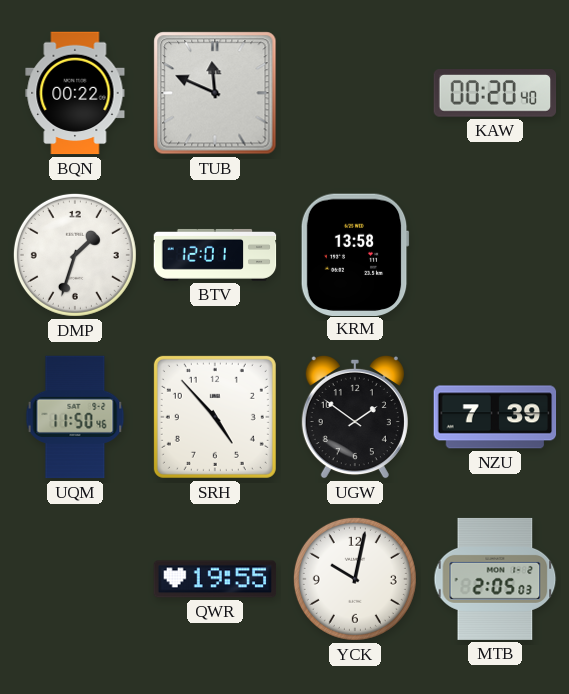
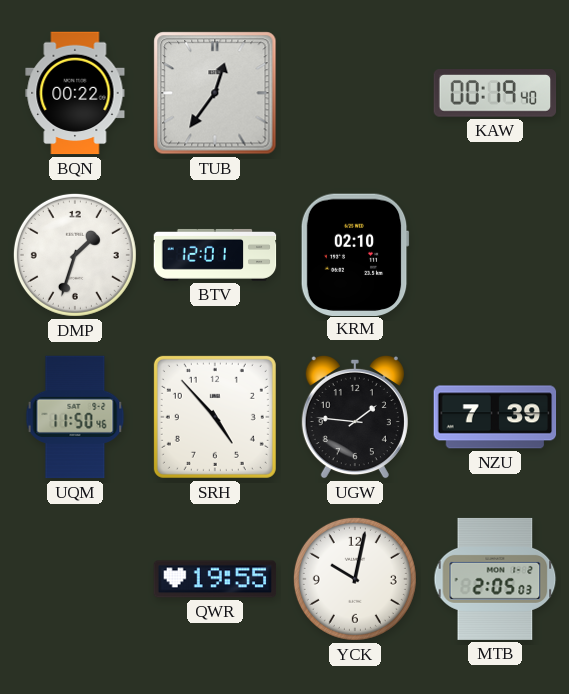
TUB: 11:49 -> 12:36 (215, 93)
KAW: 00:20 -> 00:19 (495, 93)
KRM: 13:58 -> 02:10 (355, 254)
UGW: 1:51 -> 1:46 (355, 417)
